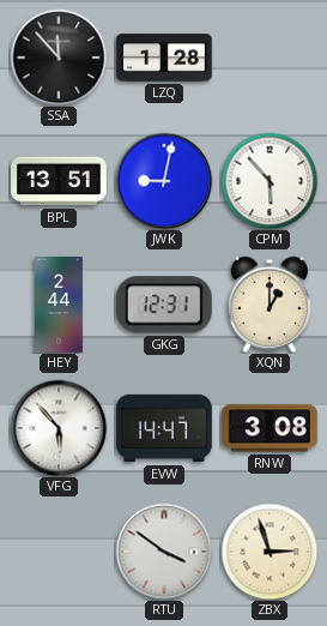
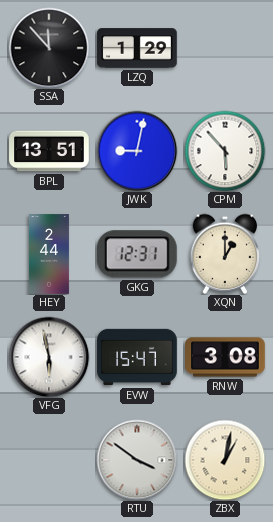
LZQ: 1:28 -> 1:29 (137, 48)
VFG: 5:53 -> 5:58 (49, 357)
EVW: 14:47 -> 15:47 (137, 357)
ZBX: 2:57 -> 1:02 (225, 460)
